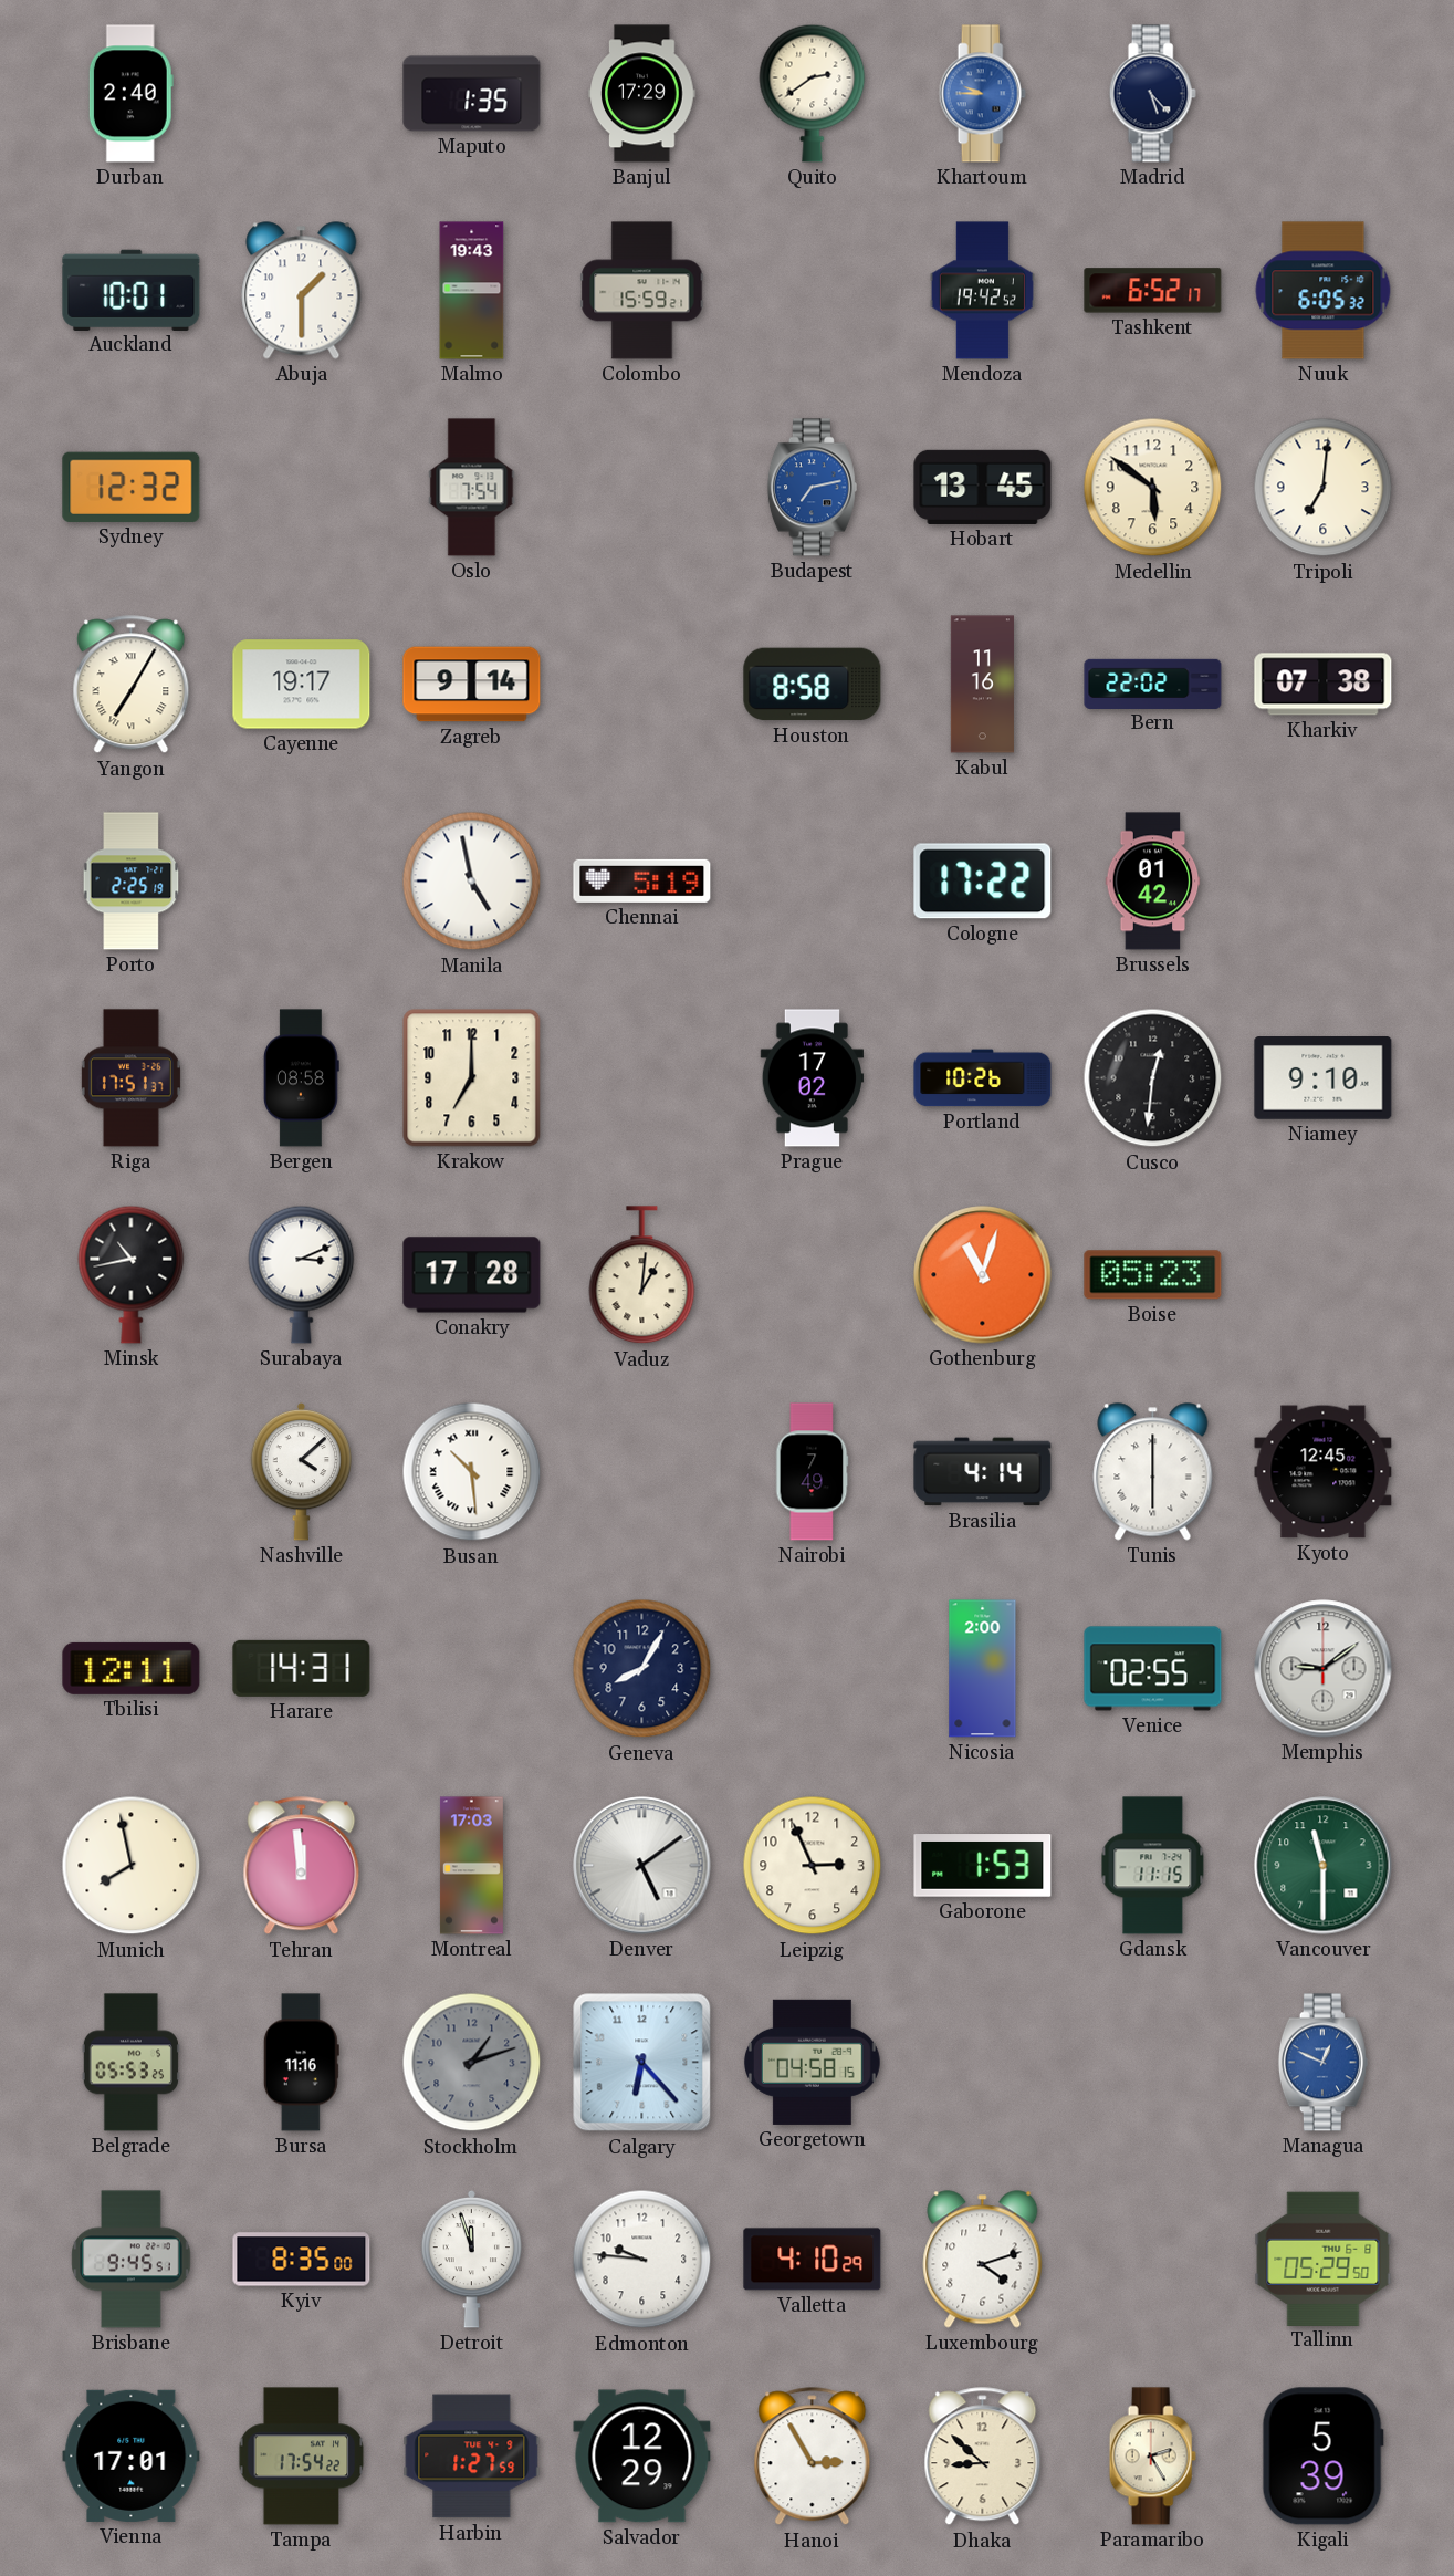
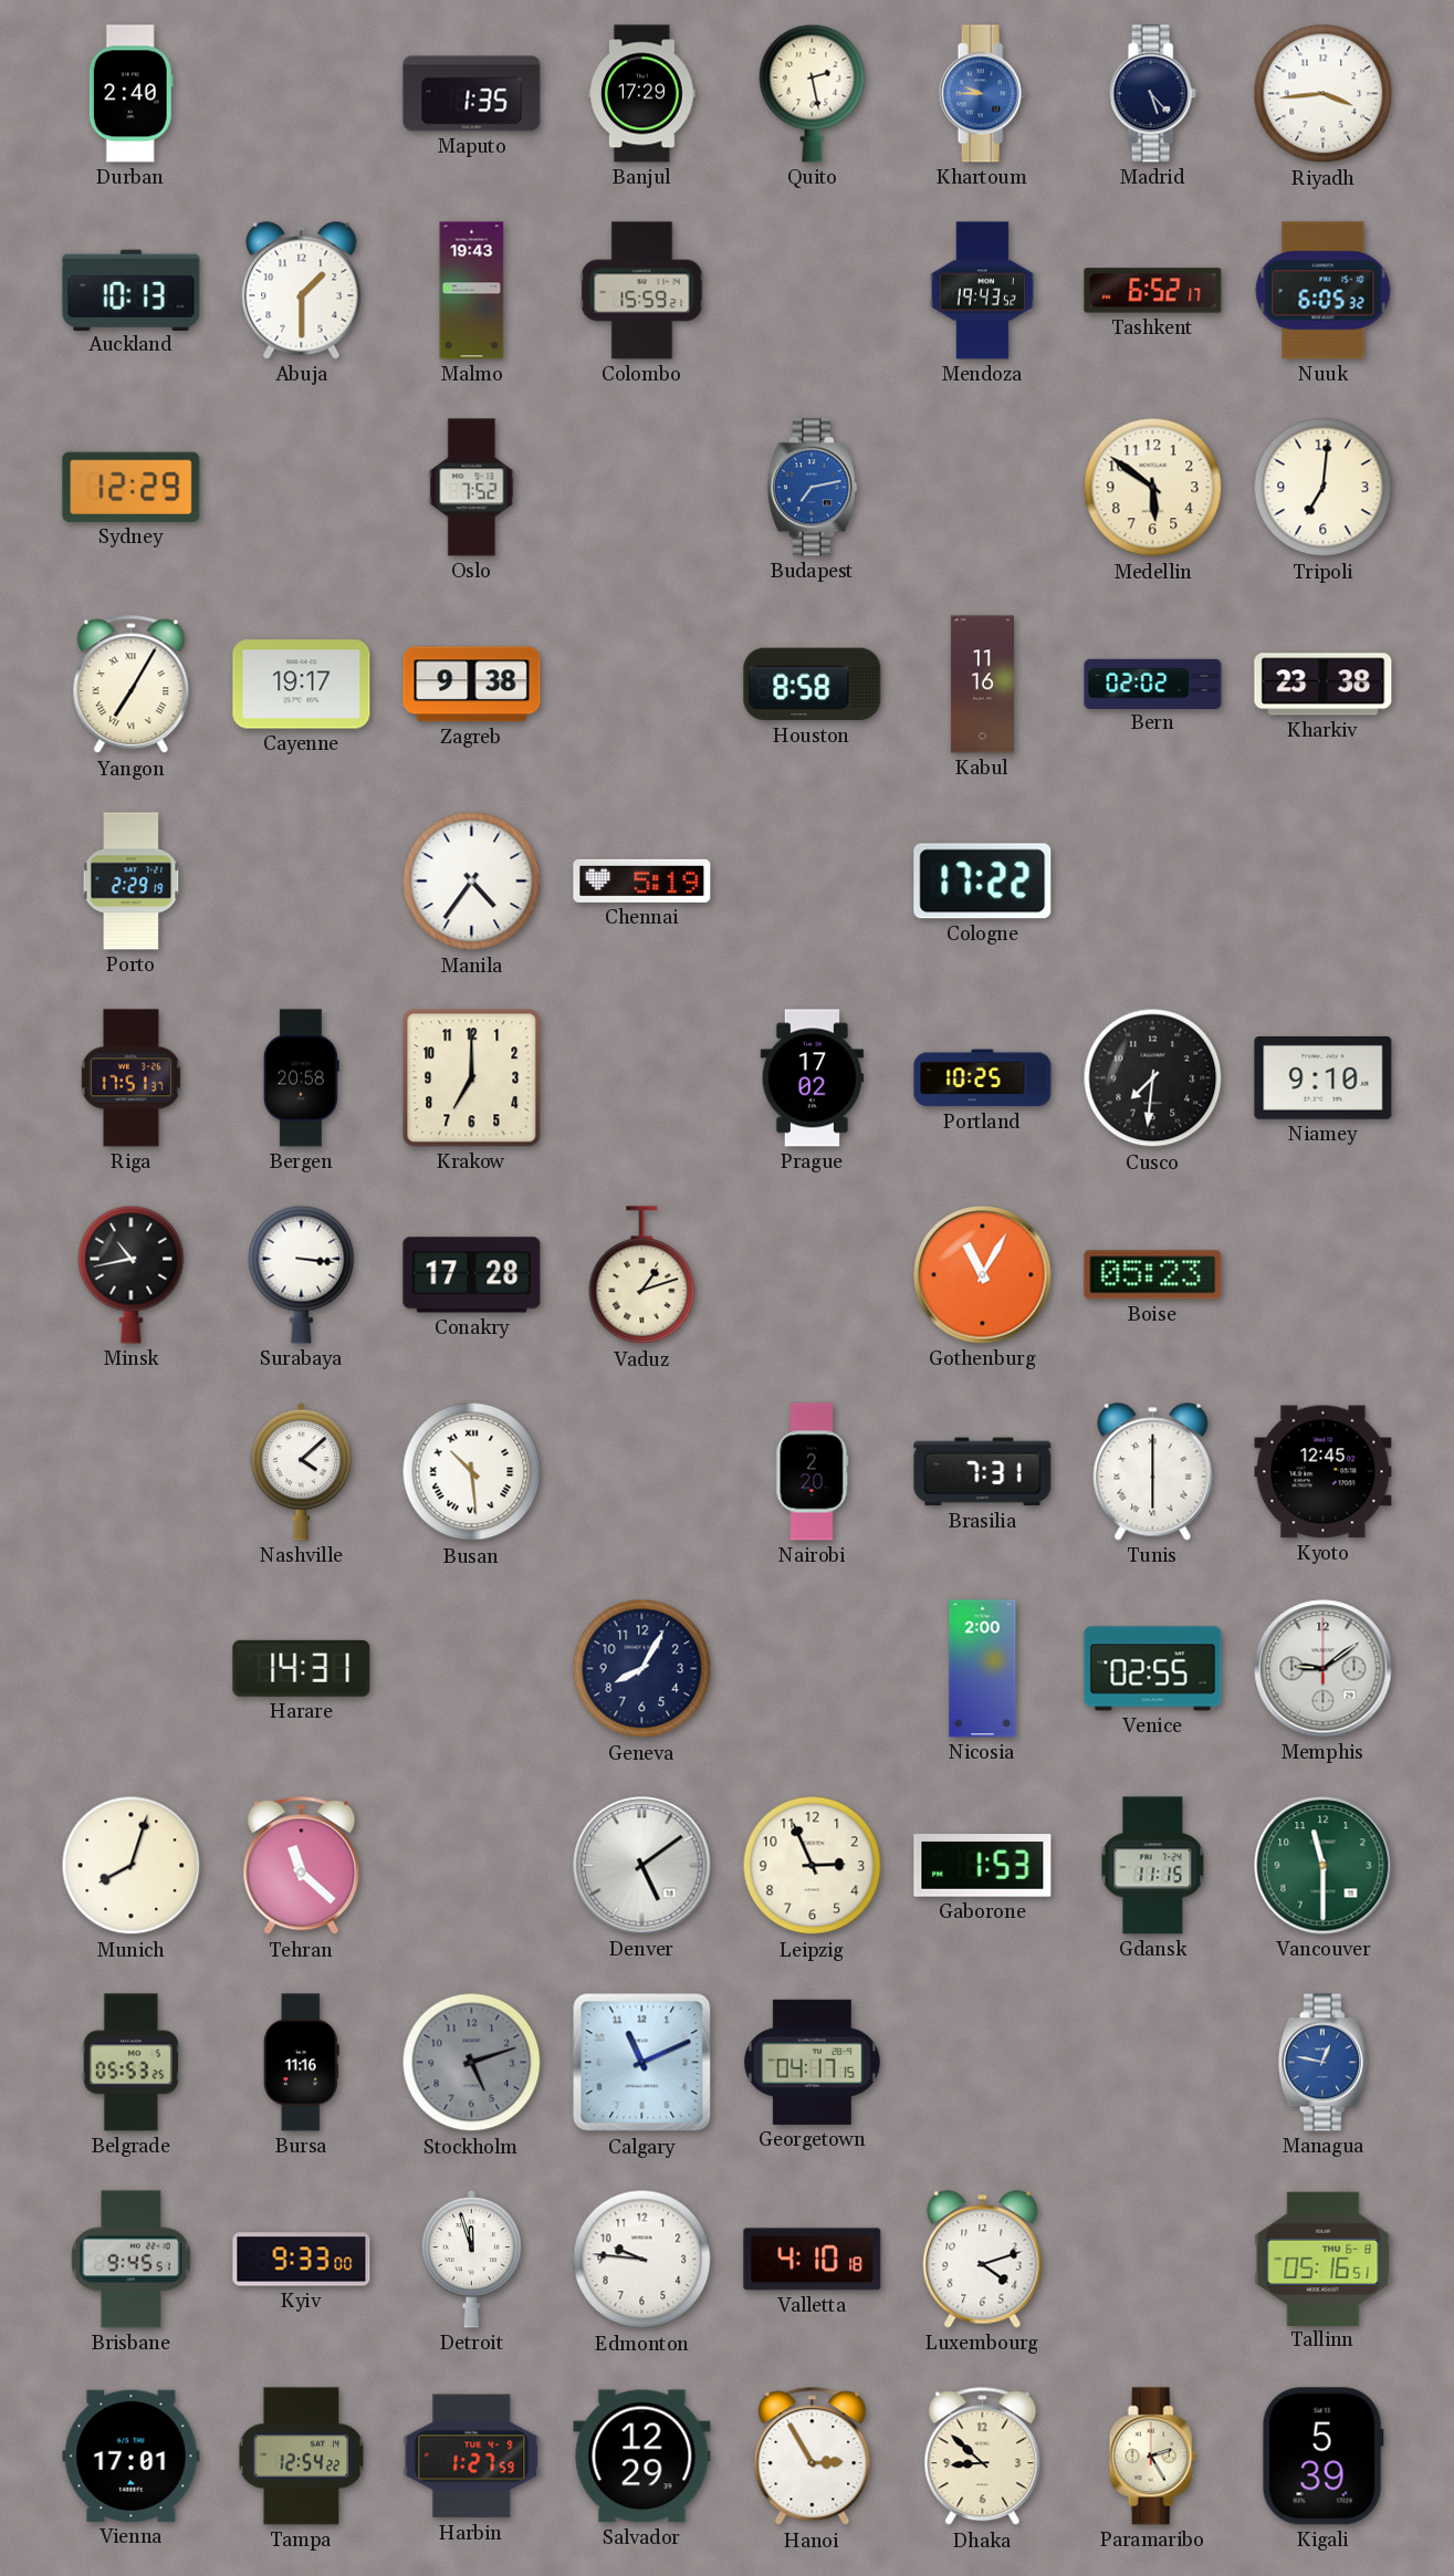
Quito: 2:39 -> 2:28 (813, 93)
Riyadh: none -> 3:44 (1324, 94)
Auckland: 10:01 -> 10:13 (132, 290)
Mendoza: 19:42 -> 19:43 (982, 291)
Sydney: 12:32 -> 12:29 (132, 487)
Oslo: 7:54 -> 7:52 (472, 488)
Hobart: 13:45 -> none (983, 487)
Zagreb: 9:14 -> 9:38 (472, 685)
Bern: 22:02 -> 02:02 (1153, 684)
Kharkiv: 07:38 -> 23:38 (1324, 685)
Porto: 2:25 -> 2:29 (132, 882)
Manila: 4:58 -> 4:36 (472, 882)
Brussels: 01:42 -> none (1153, 882)
Bergen: 08:58 -> 20:58 (301, 1078)
Portland: 10:26 -> 10:25 (983, 1078)
Cusco: 12:31 -> 7:31 (1153, 1078)
Surabaya: 3:11 -> 3:16 (302, 1274)
Vaduz: 1:01 -> 1:12 (642, 1275)
Gothenburg: 11:03 -> 11:05 (983, 1275)
Nairobi: 7:49 -> 2:20 (812, 1472)
Brasilia: 4:14 -> 7:31 (983, 1472)
Tbilisi: 12:11 -> none (132, 1668)
Munich: 7:58 -> 8:03 (132, 1866)
Tehran: 11:59 -> 11:22 (302, 1866)
Montreal: 17:03 -> none (471, 1866)
Stockholm: 1:12 -> 5:12 (472, 2063)
Calgary: 6:23 -> 11:11 (642, 2063)
Georgetown: 04:58 -> 04:17 (812, 2062)
Managua: 12:49 -> 12:47 (1322, 2063)
Kyiv: 8:35 -> 9:33 (302, 2260)
Valletta: 4:10:29 -> 4:10:18 (813, 2260)
Tallinn: 05:29 -> 05:16 (1324, 2259)
Tampa: 17:54 -> 12:54 (302, 2457)
